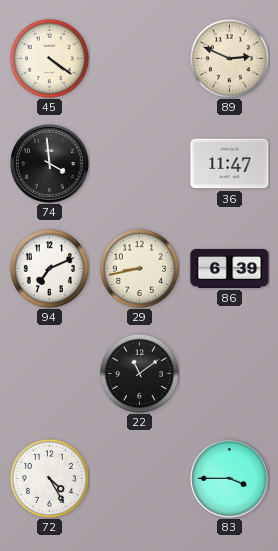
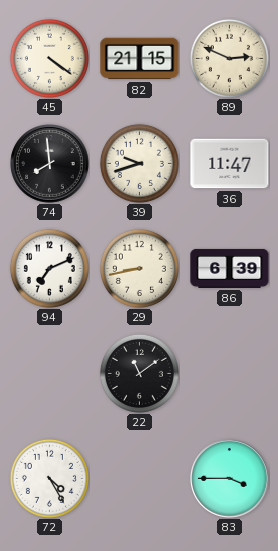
82: none -> 21:15 (140, 59)
74: 3:59 -> 7:59 (50, 164)
39: none -> 9:42 (139, 163)
